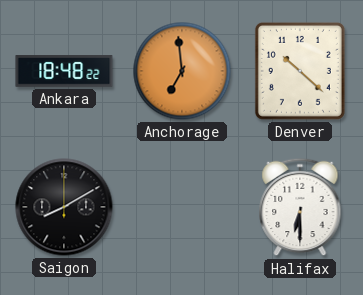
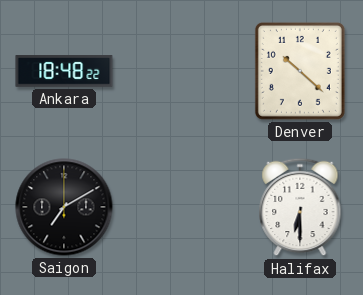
Anchorage: 6:59 -> none (182, 71)
Saigon: 8:10 -> 7:10 (64, 207)
